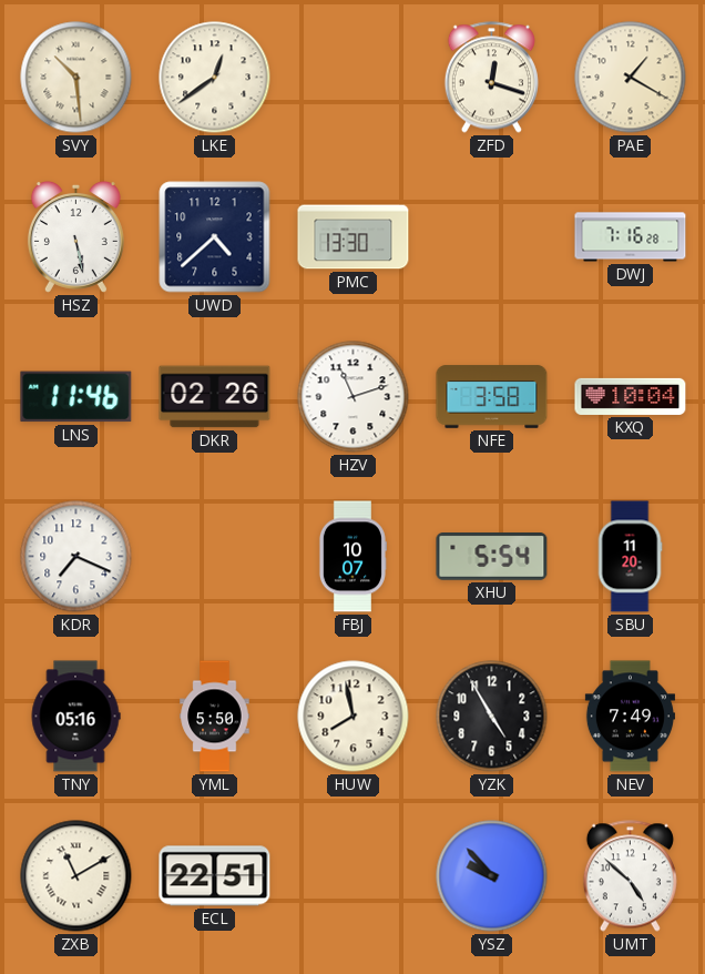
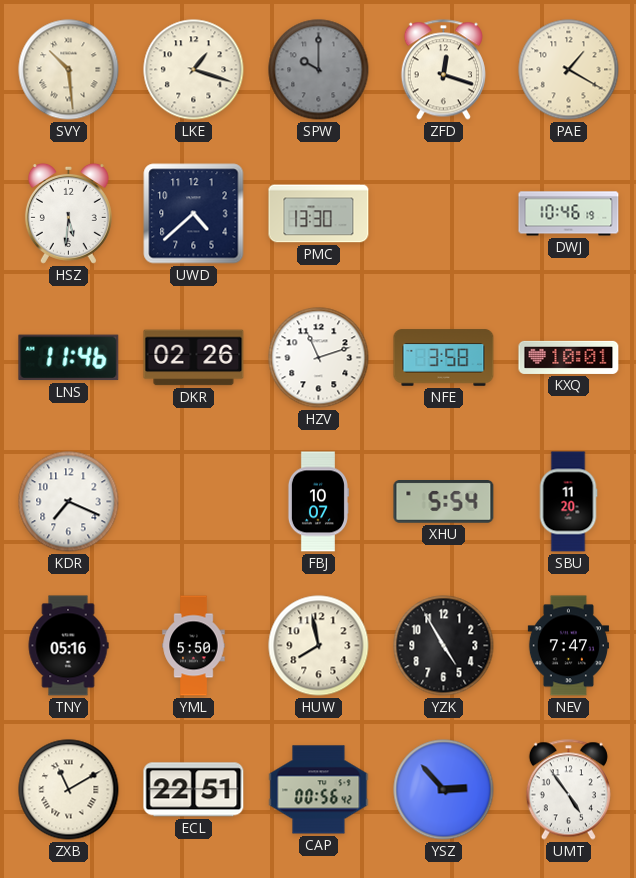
LKE: 12:39 -> 1:18 (194, 70)
SPW: none -> 10:00 (319, 70)
HSZ: 5:28 -> 5:31 (68, 213)
DWJ: 7:16 -> 10:46 (569, 214)
KXQ: 10:04 -> 10:01 (569, 357)
NEV: 7:49 -> 7:47 (568, 646)
CAP: none -> 00:56 (319, 790)
YSZ: 9:53 -> 2:53 (444, 790)
UMT: 4:52 -> 4:54 (568, 790)
